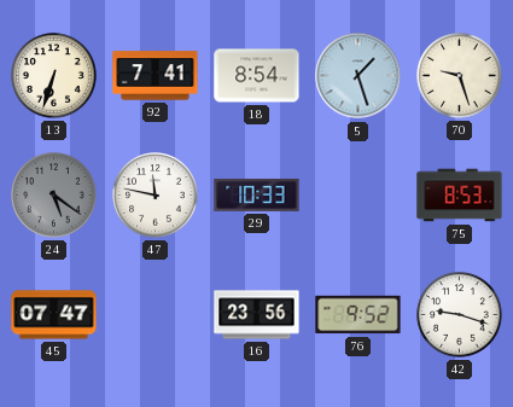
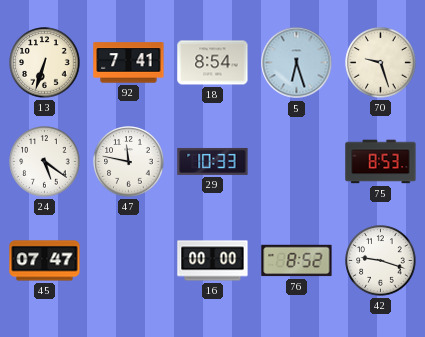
5: 1:27 -> 6:27 (297, 63)
24 dial: grey -> white (45, 162)
16: 23:56 -> 00:00 (213, 261)
76: 9:52 -> 8:52 (297, 261)
